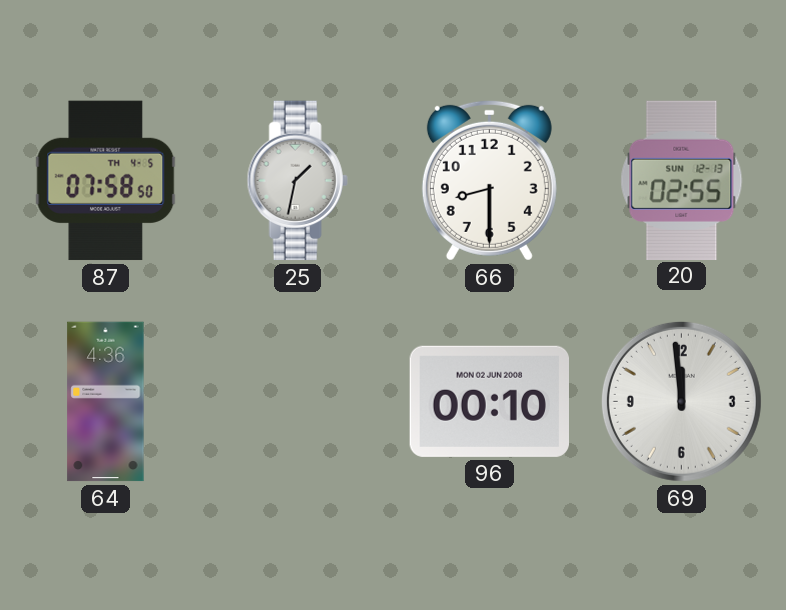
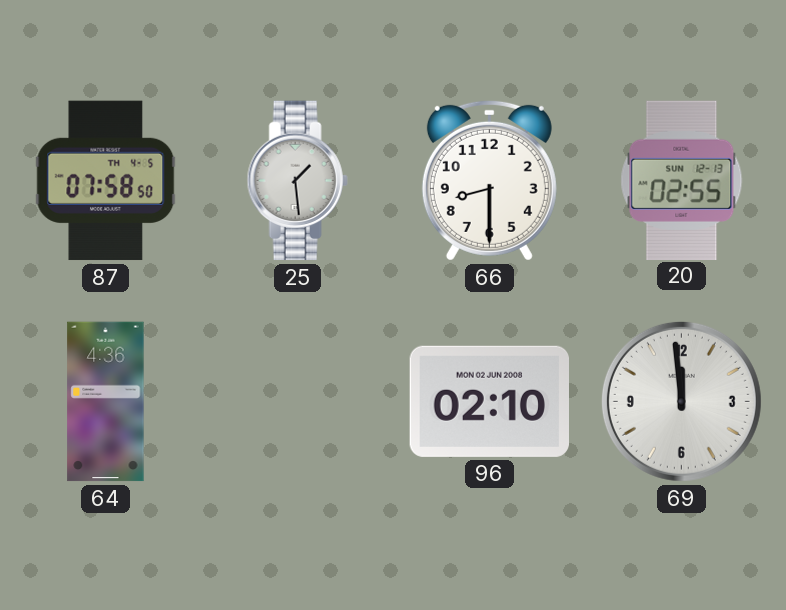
25: 1:32 -> 1:29 (297, 181)
96: 00:10 -> 02:10 (489, 401)
